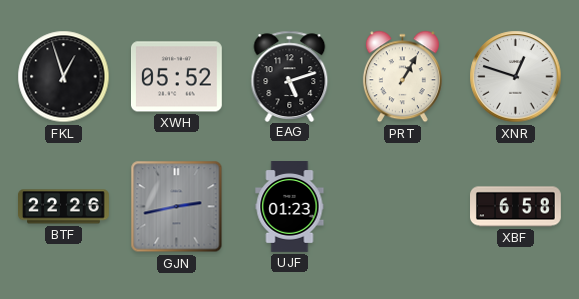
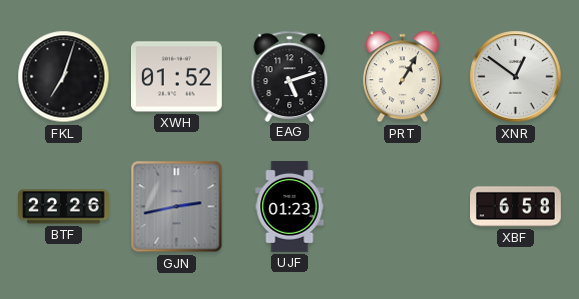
FKL: 12:57 -> 7:03 (64, 77)
XWH: 05:52 -> 01:52 (176, 77)
XNR: 12:48 -> 12:51 (516, 77)
